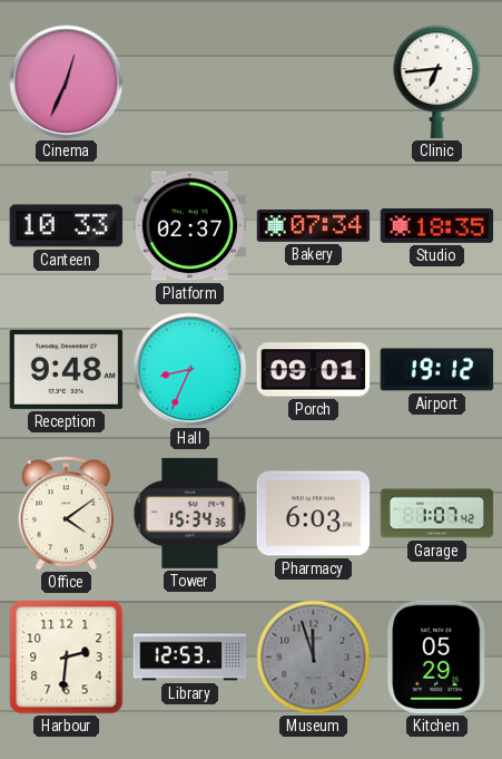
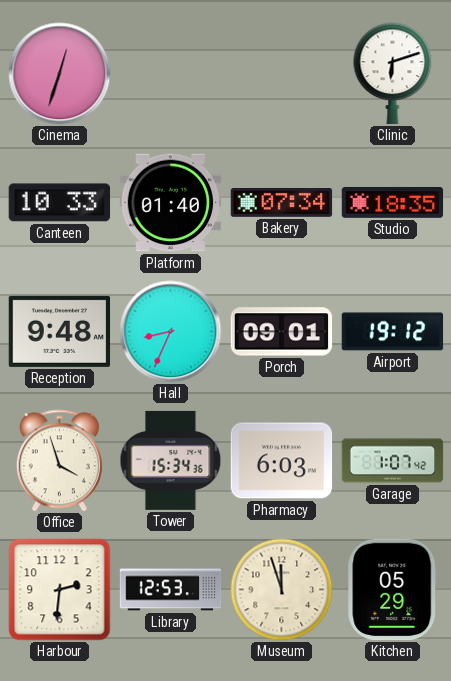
Cinema: 12:34 -> 12:33 (60, 74)
Clinic: 6:44 -> 6:12 (393, 74)
Platform: 02:37 -> 01:40 (171, 203)
Office: 4:09 -> 3:57 (59, 461)
Museum dial: grey -> cream (282, 590)
